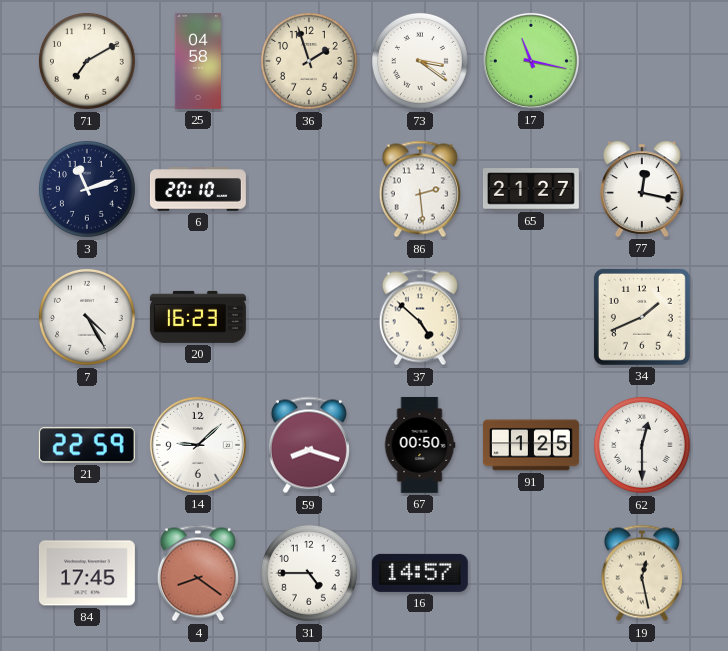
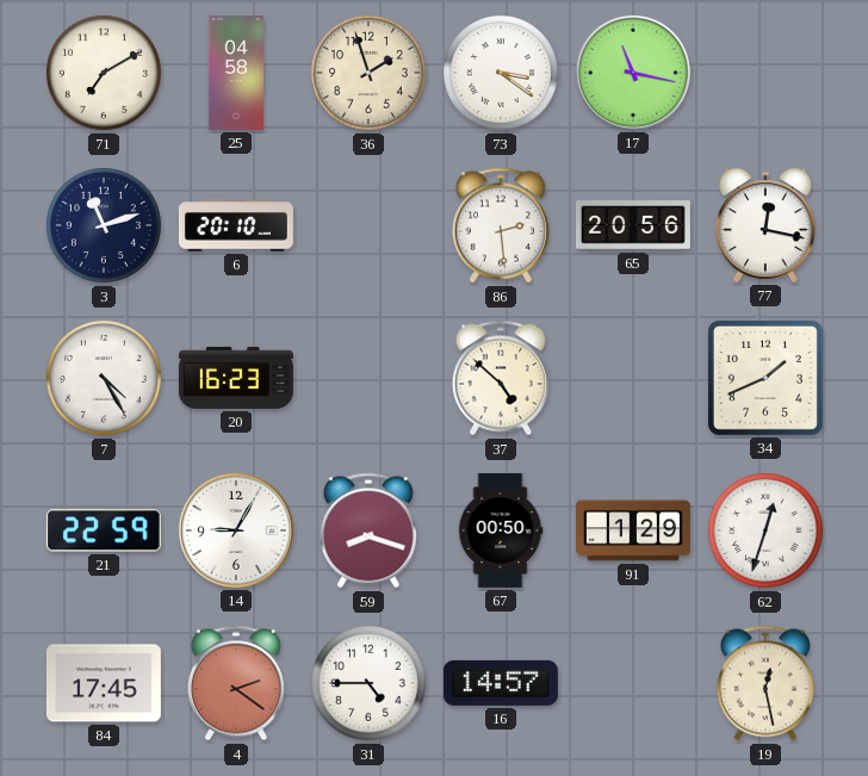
65: 21:27 -> 20:56 (633, 225)
14: 9:08 -> 9:05 (236, 530)
91: 1:25 -> 1:29 (633, 530)
62: 12:30 -> 12:33 (765, 530)
4: 8:21 -> 2:21 (236, 683)
